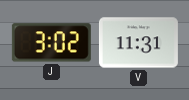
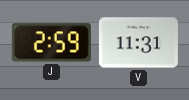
J: 3:02 -> 2:59 (51, 43)
